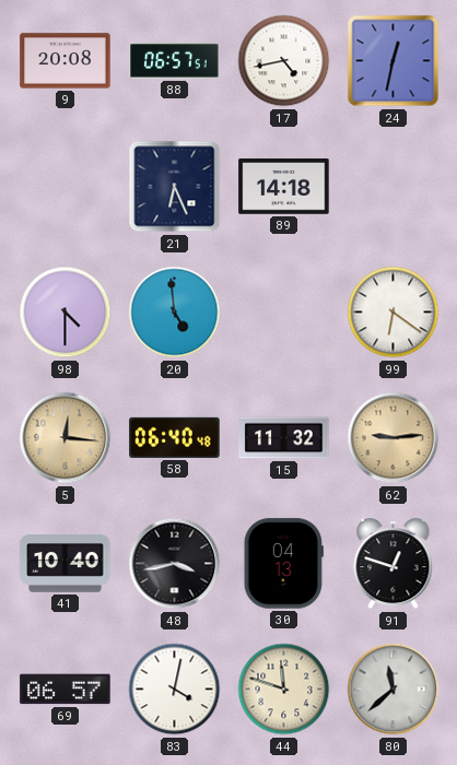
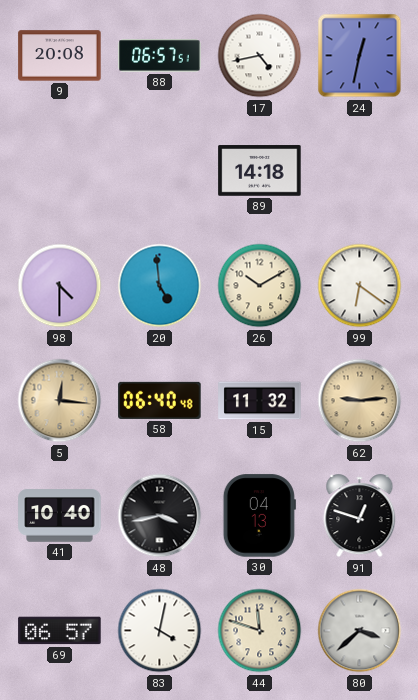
21: 6:26 -> none (175, 187)
26: none -> 10:10 (260, 286)
80: 11:38 -> 3:38 (360, 631)
